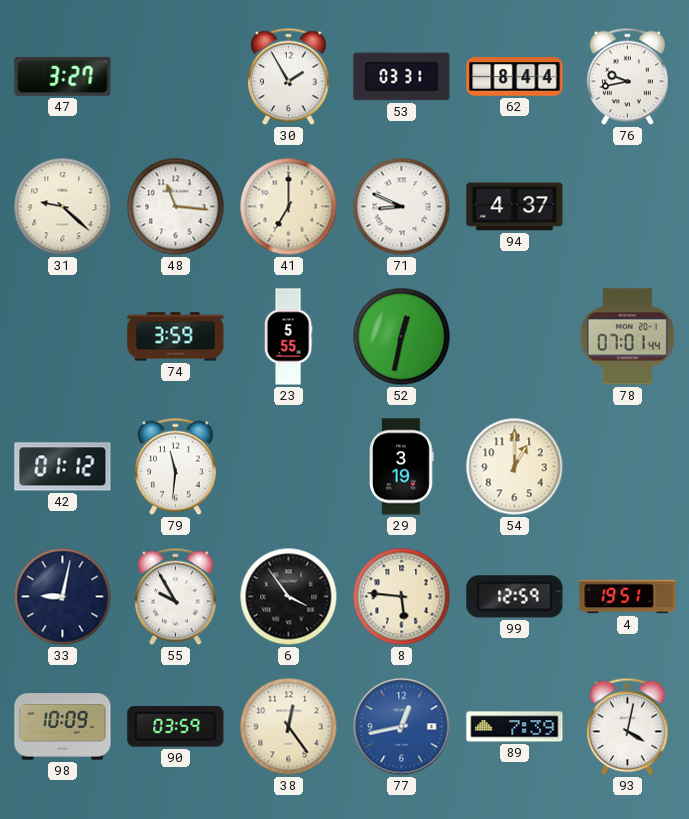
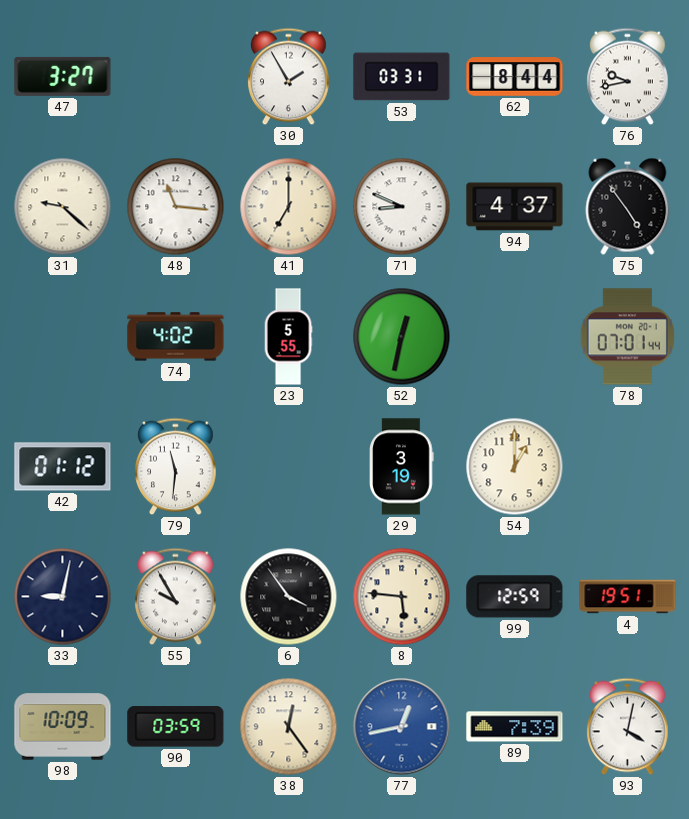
75: none -> 4:54 (628, 206)
74: 3:59 -> 4:02 (176, 337)
